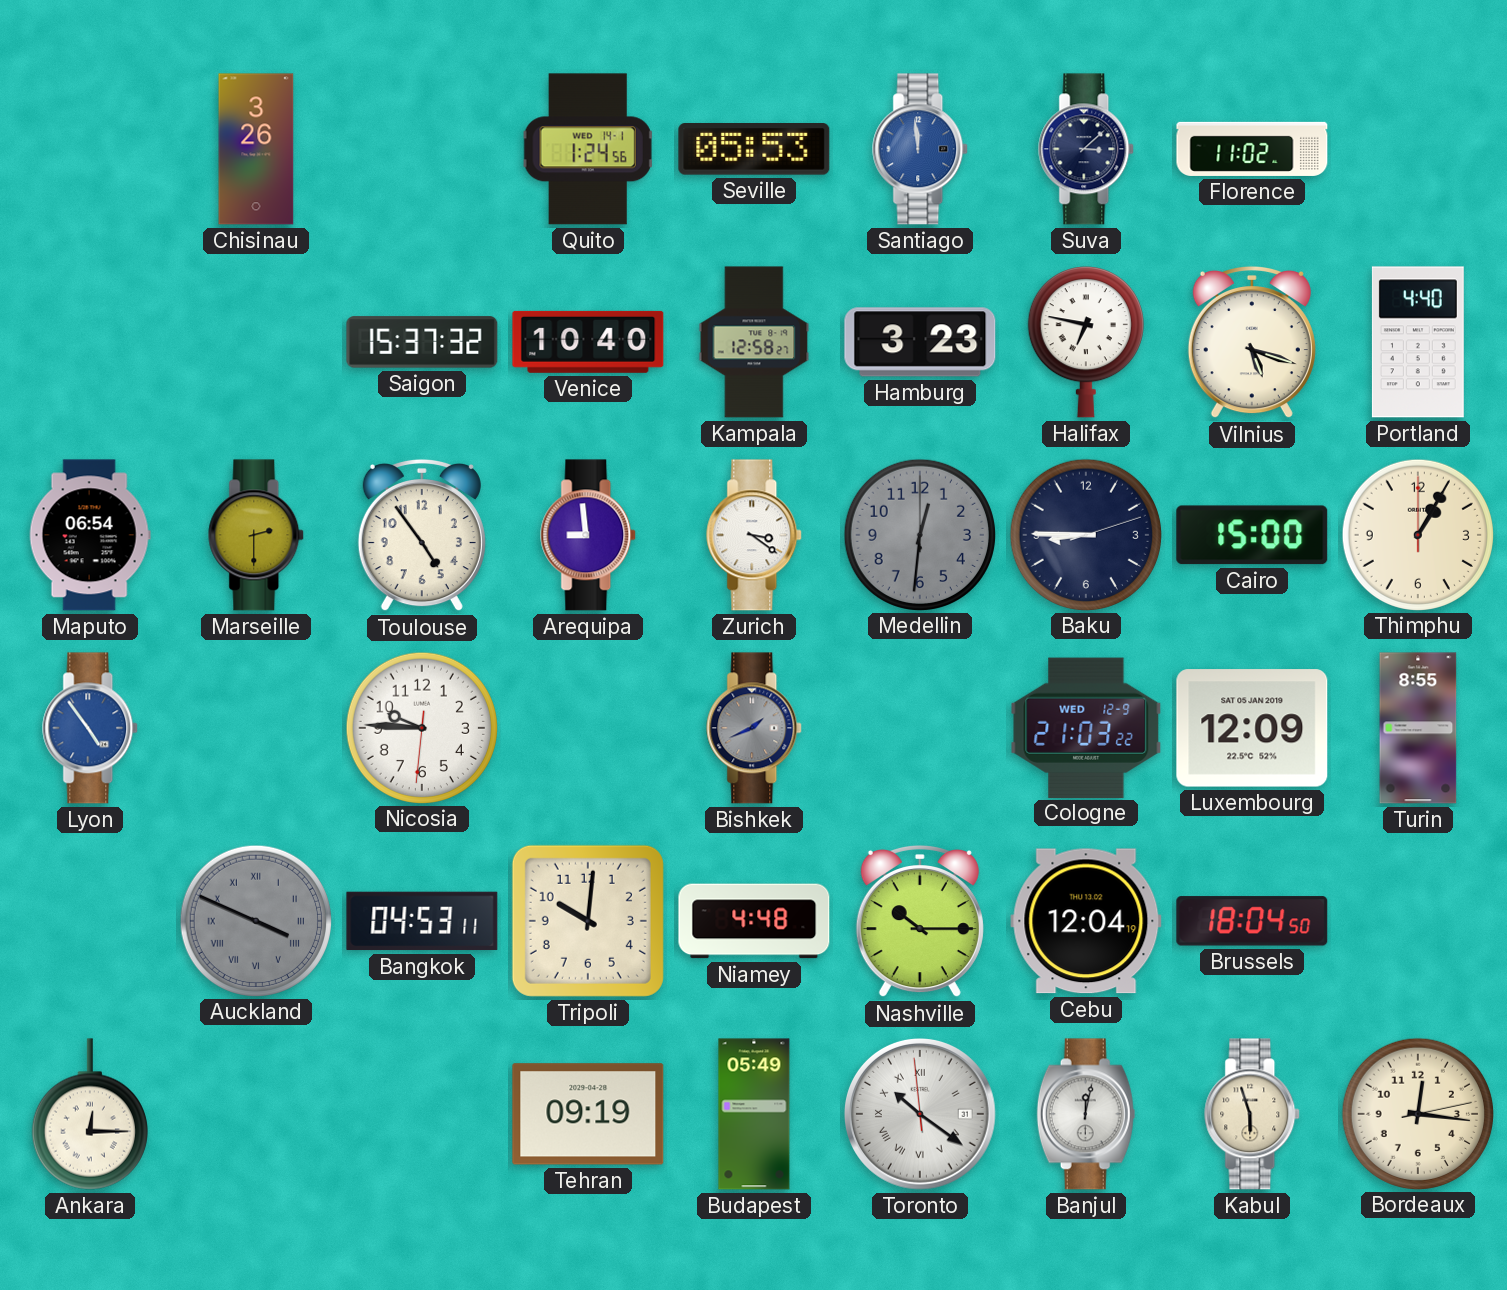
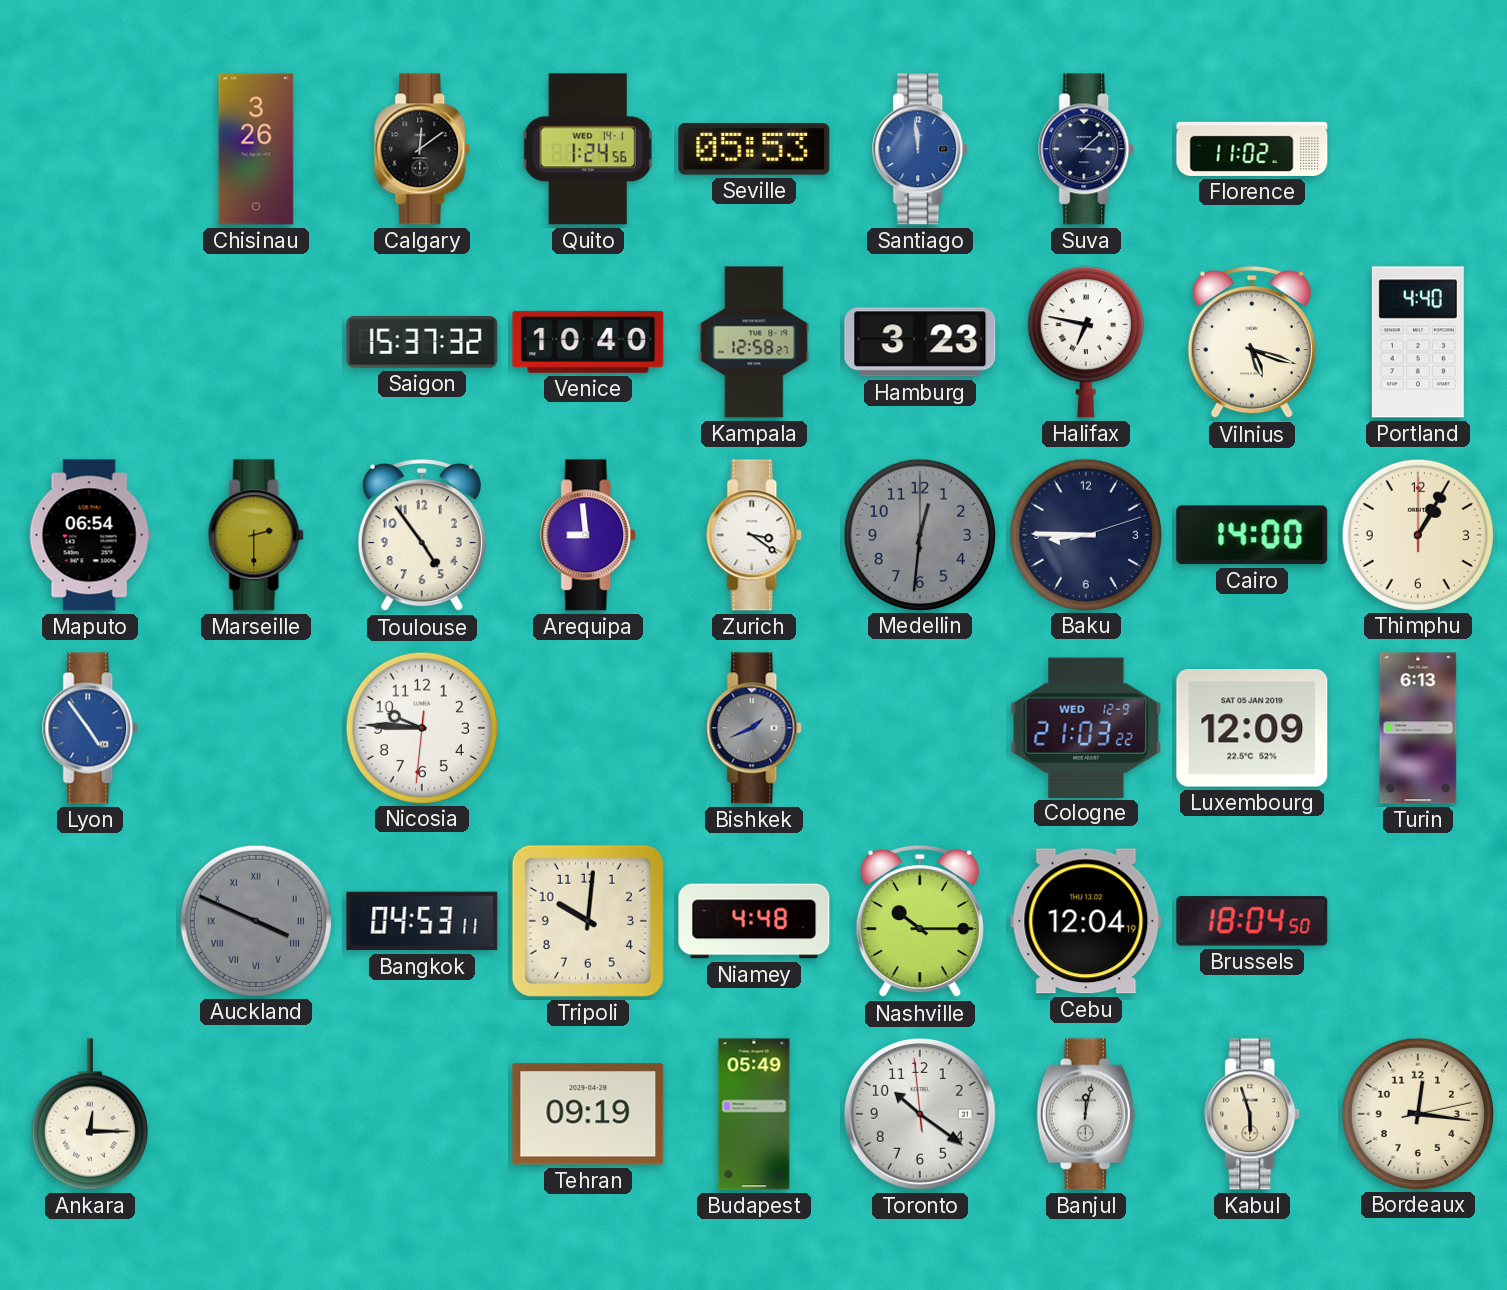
Calgary: none -> 12:09 (423, 149)
Cairo: 15:00 -> 14:00 (1252, 535)
Turin: 8:55 -> 6:13 (1418, 728)
Toronto numerals: Roman -> Arabic (920, 1114)
